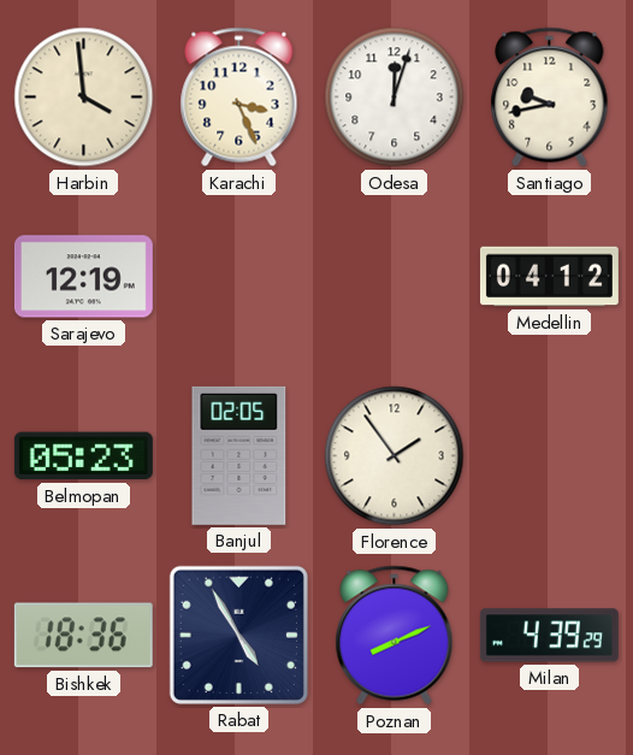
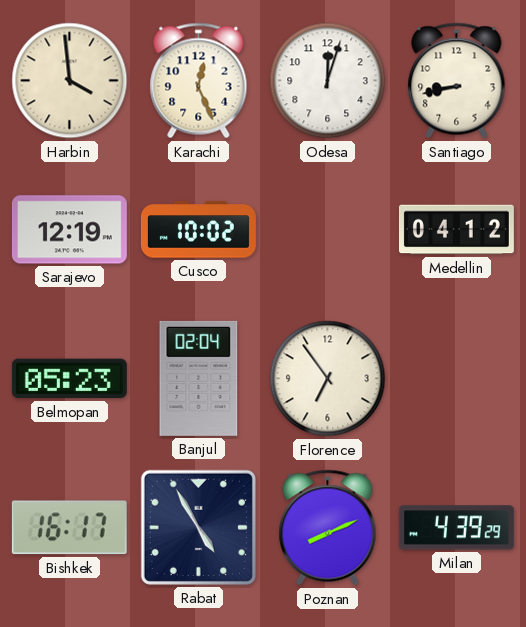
Karachi: 3:26 -> 12:26 (199, 81)
Santiago: 9:43 -> 8:43 (457, 81)
Cusco: none -> 10:02 (198, 230)
Banjul: 02:05 -> 02:04 (199, 378)
Florence: 1:54 -> 6:54 (328, 379)
Bishkek: 18:36 -> 16:17 (69, 528)
